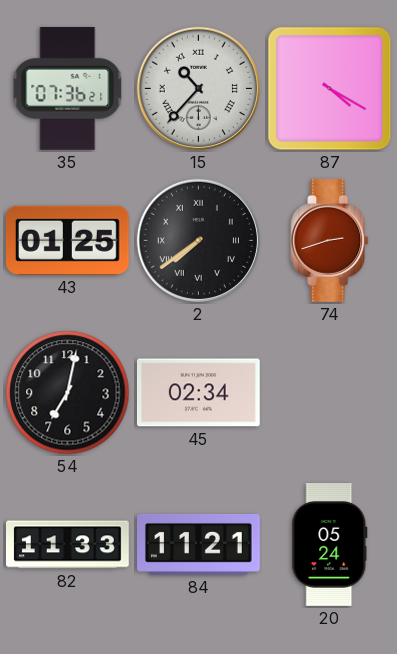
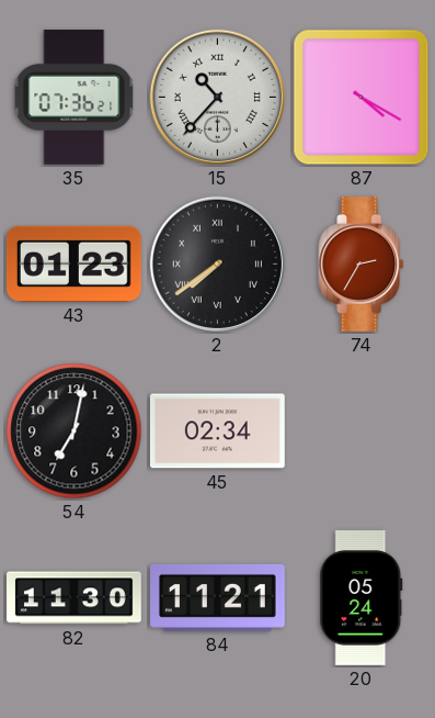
43: 01:25 -> 01:23 (73, 263)
74: 2:42 -> 2:35 (362, 265)
82: 11:33 -> 11:30 (75, 598)
